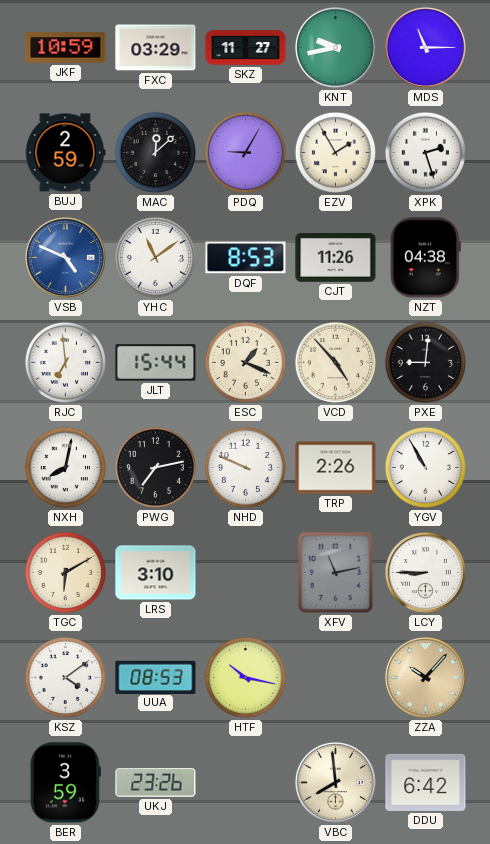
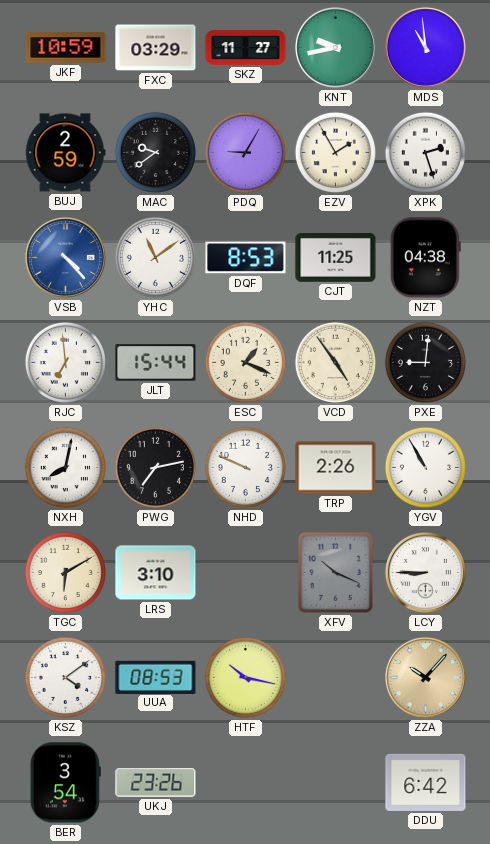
MDS: 11:15 -> 10:59 (425, 47)
MAC: 12:08 -> 9:39 (155, 152)
VSB: 4:49 -> 4:23 (65, 257)
CJT: 11:26 -> 11:25 (336, 258)
VCD: 4:53 -> 4:54 (335, 362)
XFV: 11:13 -> 10:19 (335, 572)
BER: 3:59 -> 3:54 (65, 783)
VBC: 7:59 -> none (335, 782)
